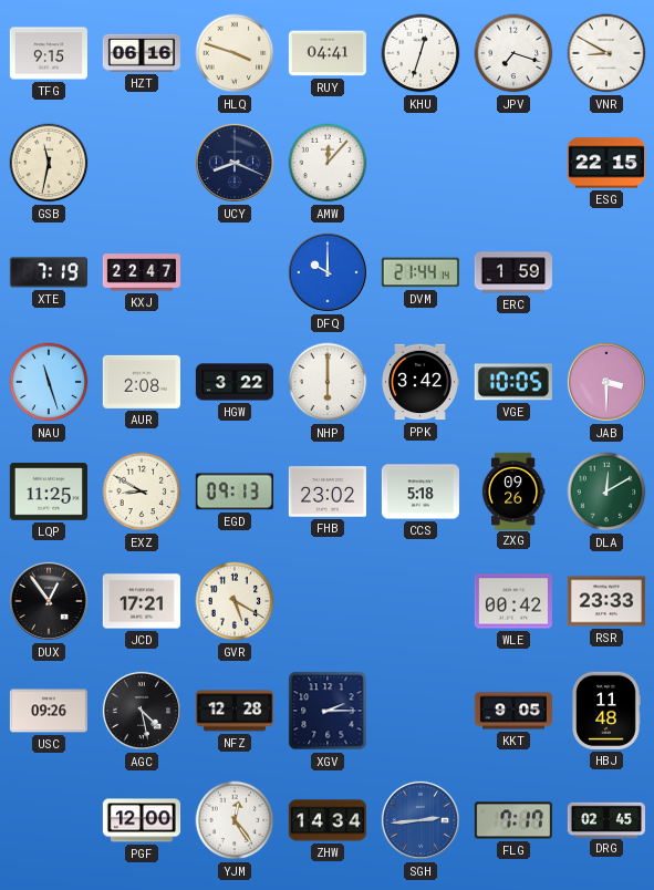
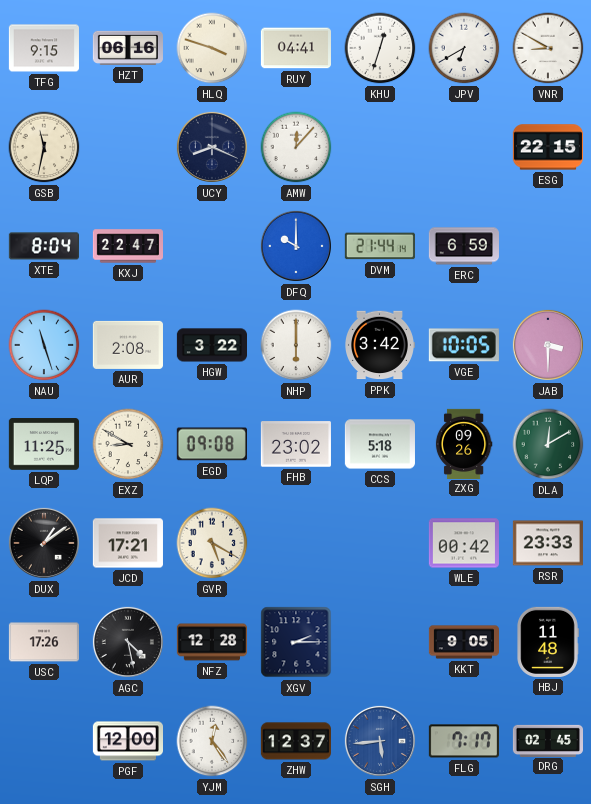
JPV: 7:18 -> 6:40 (464, 48)
XTE: 7:19 -> 8:04 (44, 246)
ERC: 1:59 -> 6:59 (464, 246)
EGD: 09:13 -> 09:08 (212, 444)
DUX: 12:54 -> 1:09 (44, 543)
USC: 09:26 -> 17:26 (44, 642)
ZHW: 14:34 -> 12:37 (296, 741)
SGH: 2:44 -> 5:44 (380, 741)
